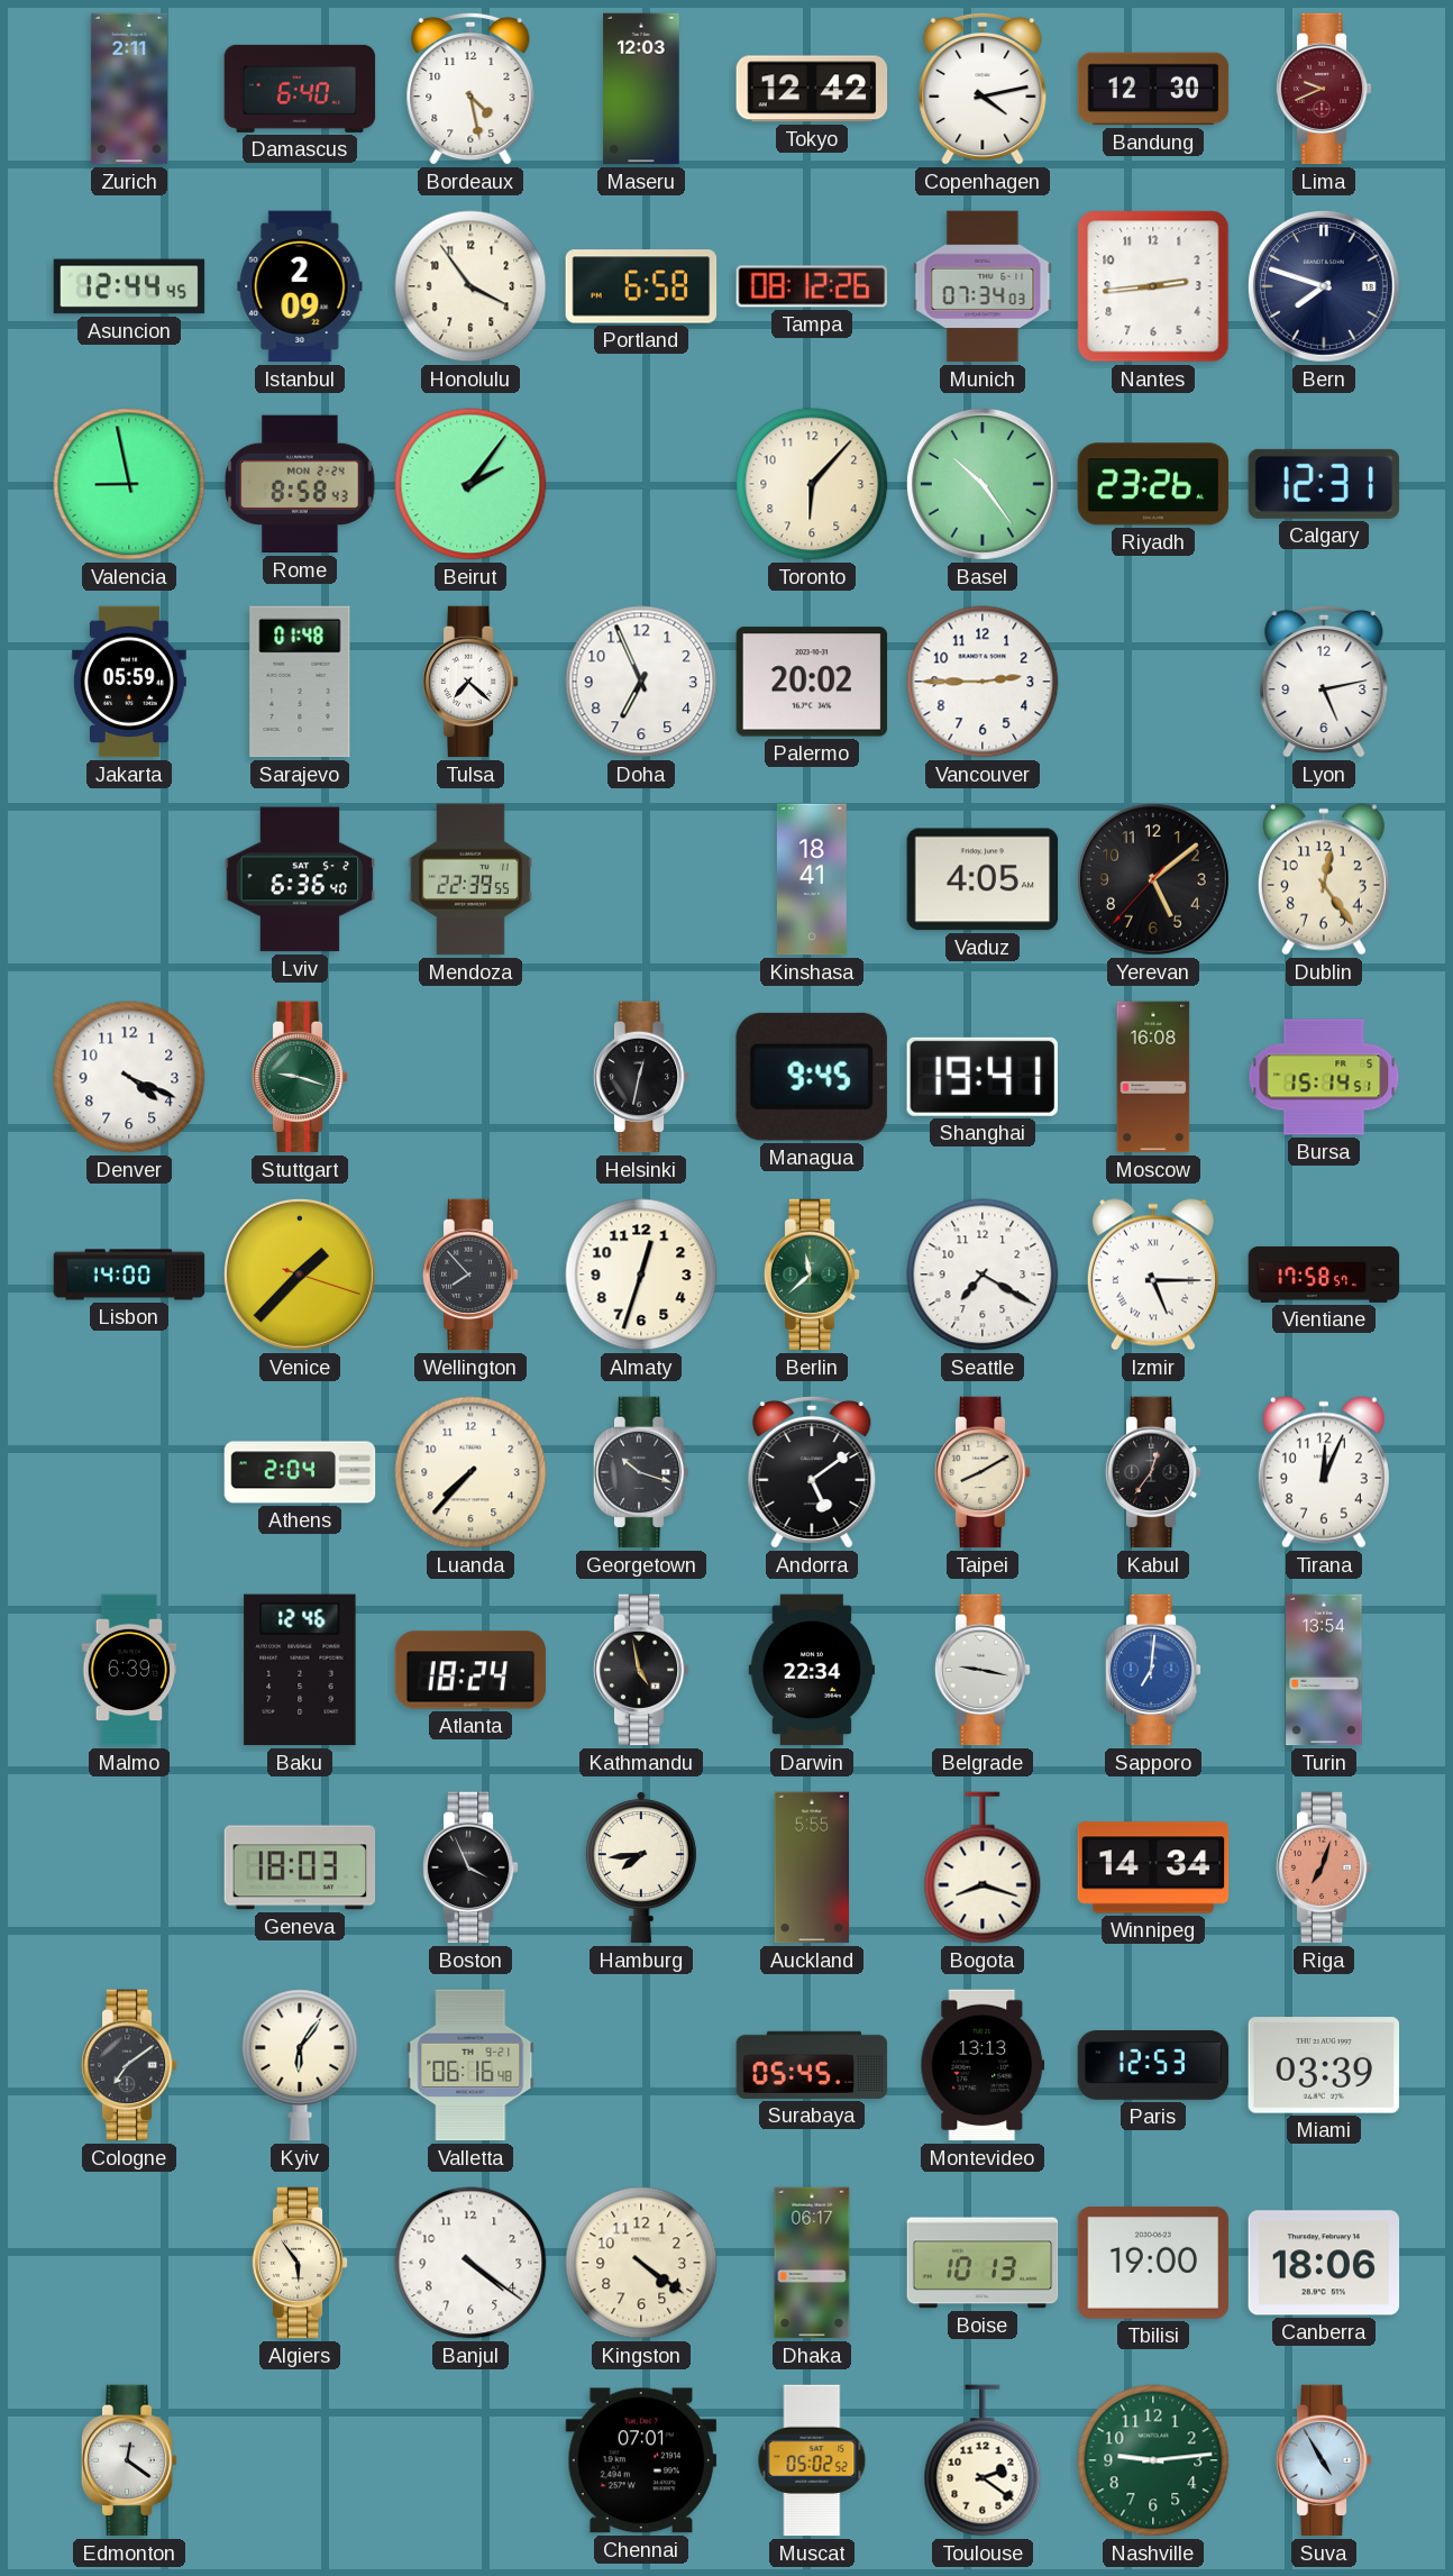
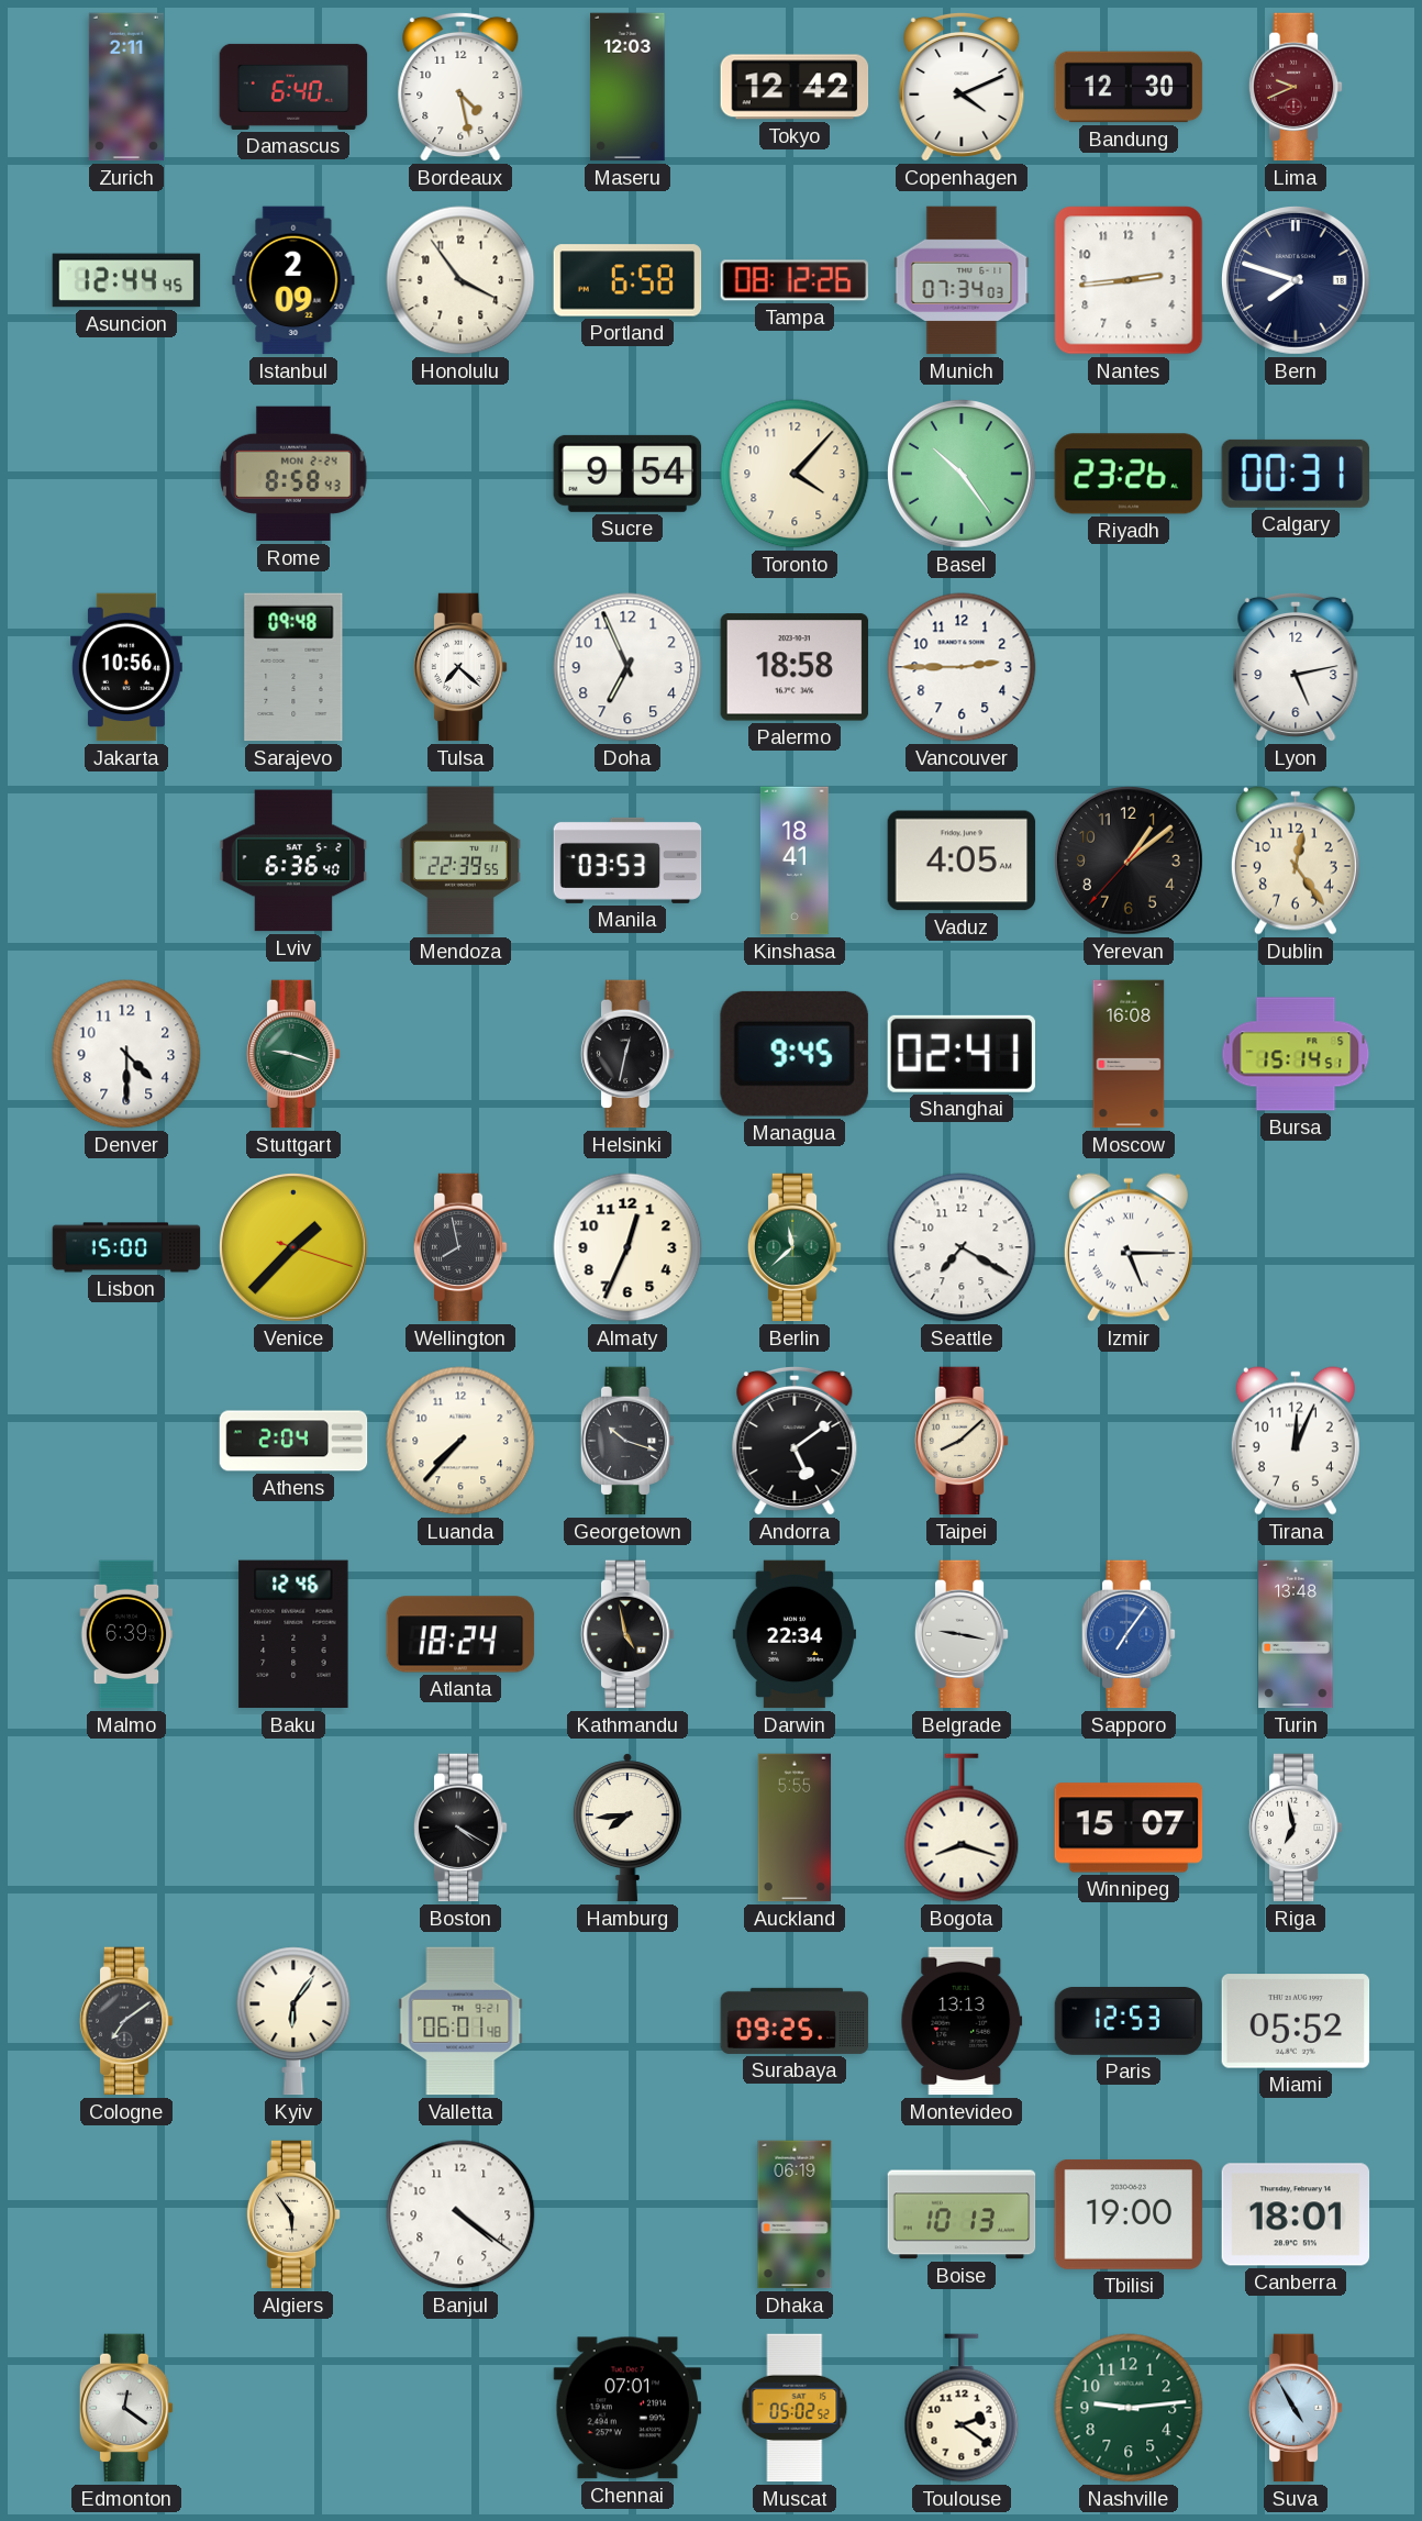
Copenhagen: 4:13 -> 4:11 (962, 87)
Valencia: 8:58 -> none (129, 484)
Beirut: 2:06 -> none (470, 484)
Sucre: none -> 9:54 (627, 474)
Toronto: 6:07 -> 4:07 (795, 474)
Calgary: 12:31 -> 00:31 (1296, 474)
Jakarta: 05:59 -> 10:56 (126, 667)
Sarajevo: 01:48 -> 09:48 (293, 667)
Palermo: 20:02 -> 18:58 (795, 667)
Manila: none -> 03:53 (627, 860)
Yerevan: 5:08 -> 1:08 (1129, 860)
Denver: 4:19 -> 4:30 (126, 1054)
Shanghai: 19:41 -> 02:41 (962, 1054)
Lisbon: 14:00 -> 15:00 (126, 1247)
Wellington: 7:53 -> 7:58 (460, 1247)
Almaty: 12:33 -> 12:34 (627, 1247)
Vientiane: 17:58 -> none (1324, 1275)
Taipei: 8:10 -> 8:08 (962, 1441)
Kabul: 12:36 -> none (1153, 1472)
Sapporo: 7:01 -> 7:06 (1129, 1634)
Turin: 13:54 -> 13:48 (1296, 1634)
Geneva: 18:03 -> none (300, 1867)
Boston: 3:56 -> 4:20 (460, 1828)
Winnipeg: 14:34 -> 15:07 (1129, 1828)
Riga: 7:03 -> 6:58 (1296, 1828)
Riga dial: salmon -> white (1296, 1828)
Valletta: 06:16 -> 06:01 (460, 2021)
Surabaya: 05:45 -> 09:25 (795, 2021)
Miami: 03:39 -> 05:52 (1296, 2021)
Kingston: 4:21 -> none (641, 2263)
Dhaka: 06:17 -> 06:19 (795, 2214)
Canberra: 18:06 -> 18:01 (1296, 2214)
